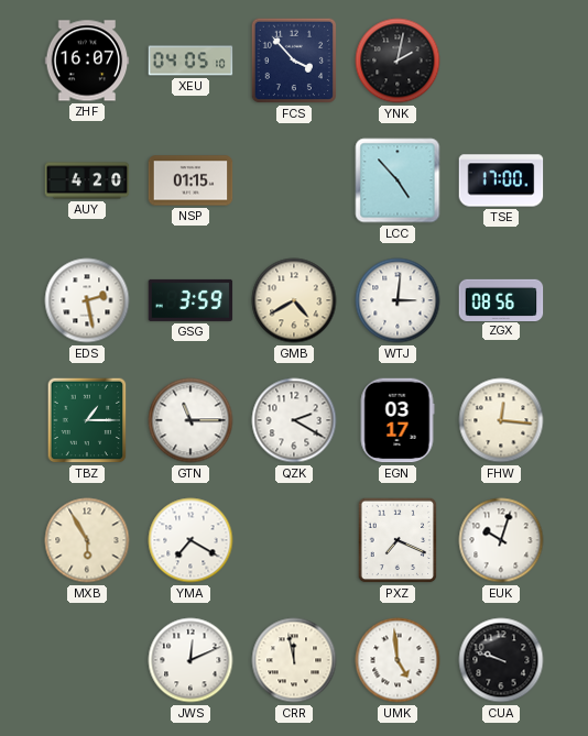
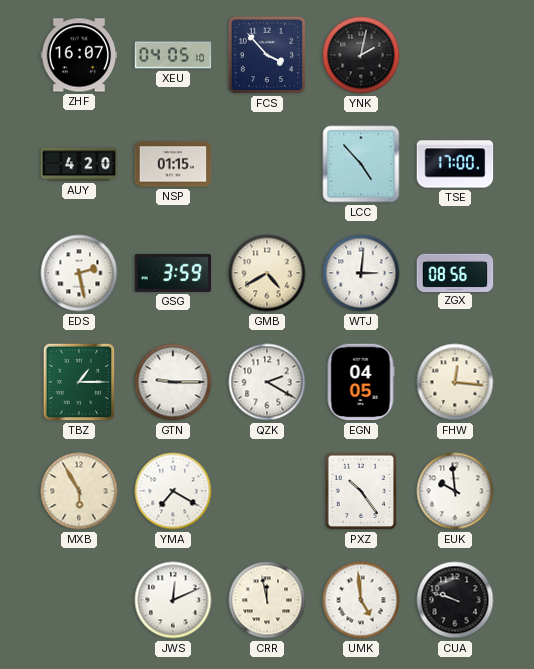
GTN: 11:15 -> 9:15 (173, 382)
EGN: 03:17 -> 04:05 (361, 382)
PXZ: 7:19 -> 10:24 (361, 491)
EUK: 10:03 -> 9:59 (455, 491)
